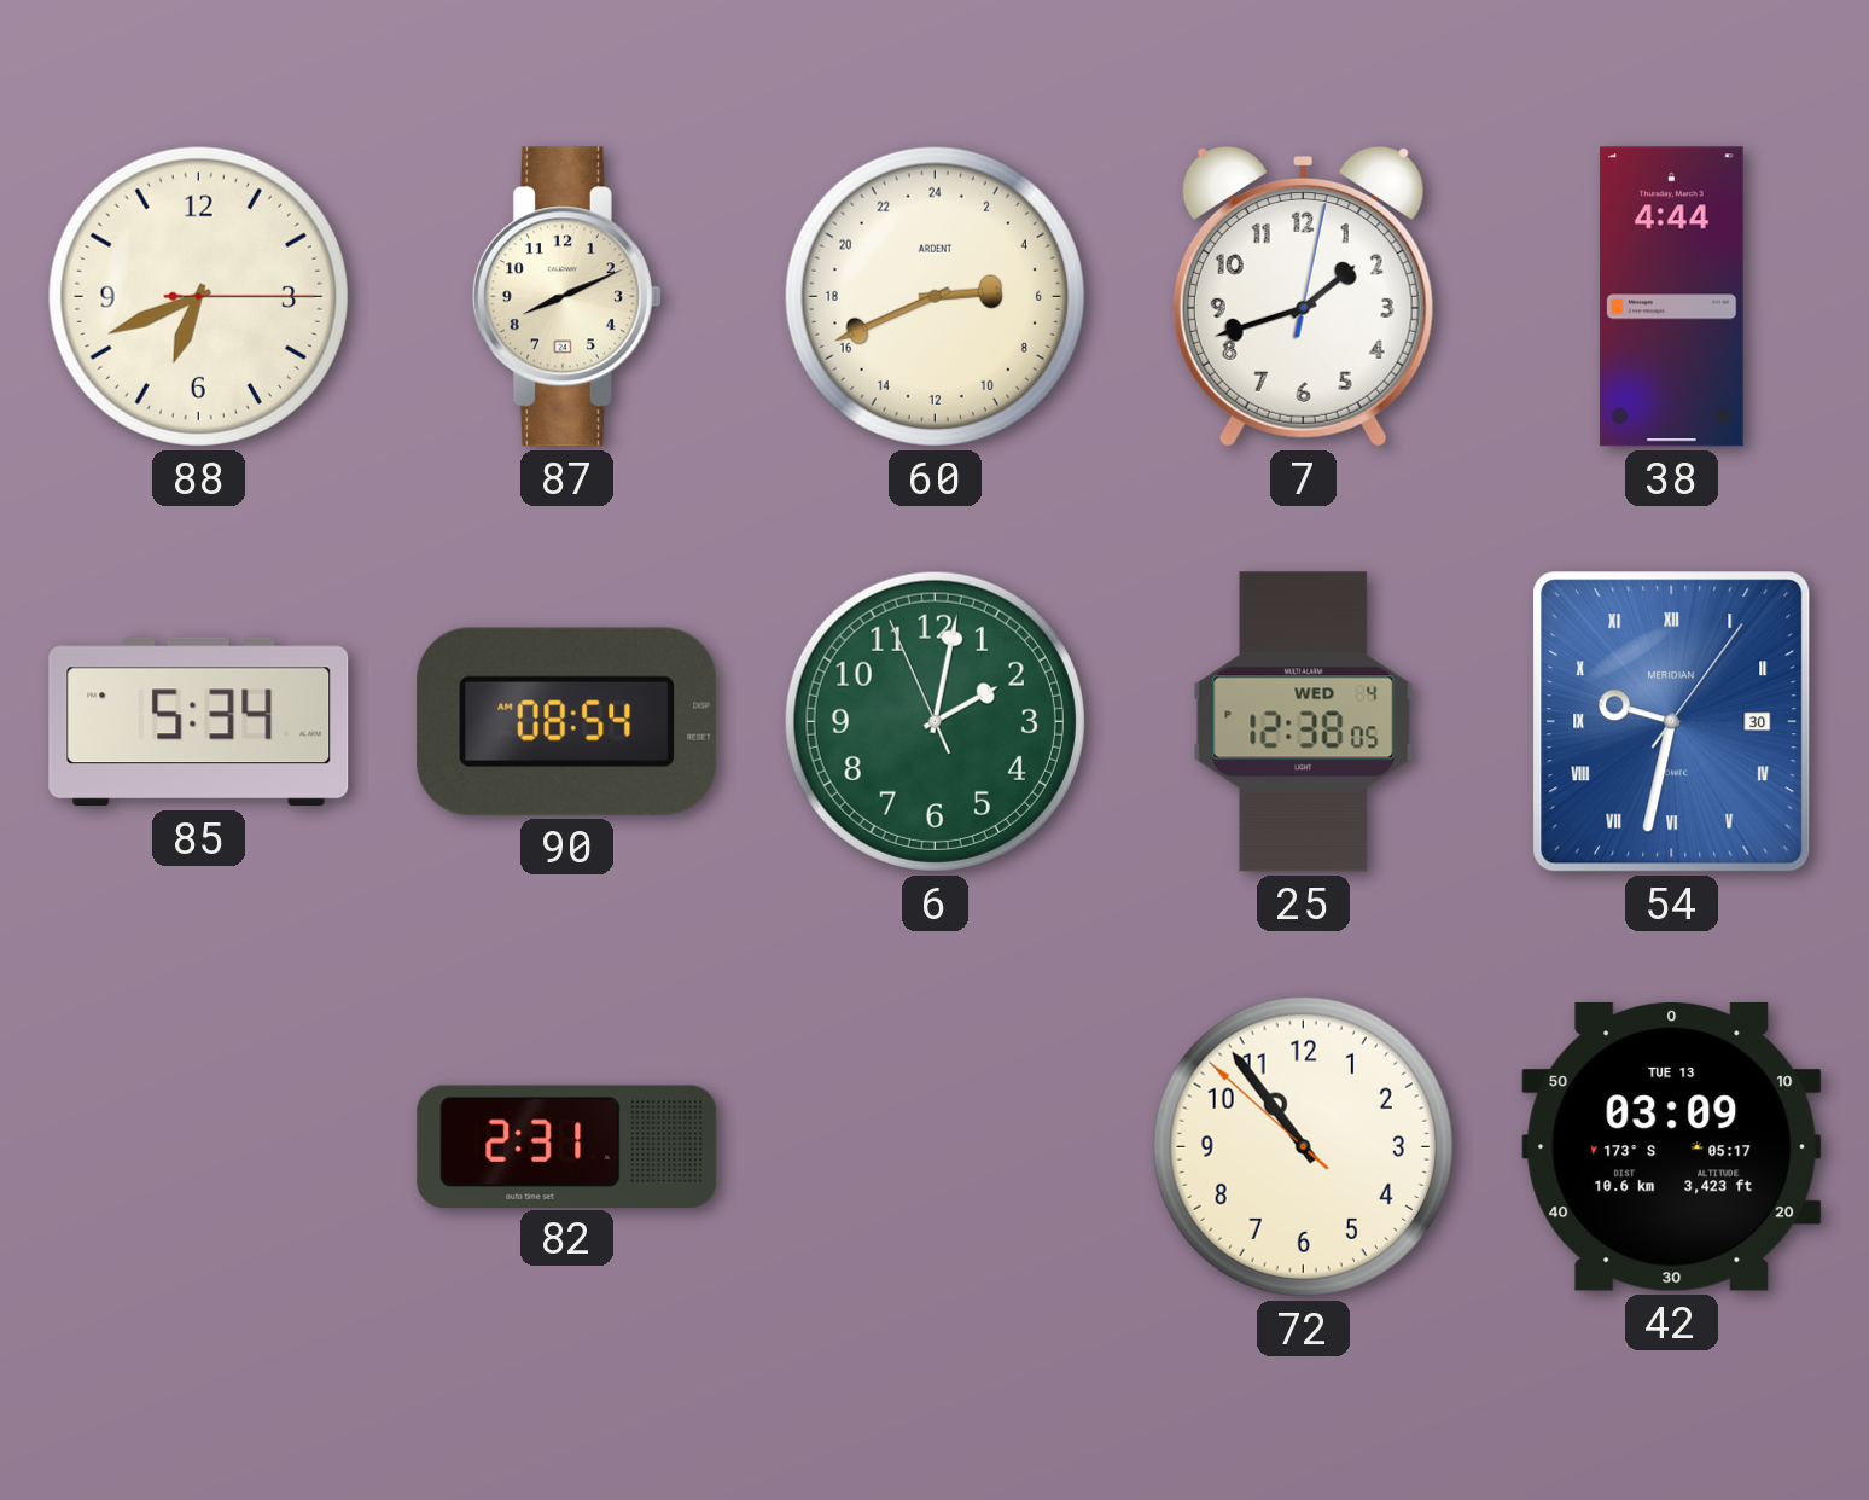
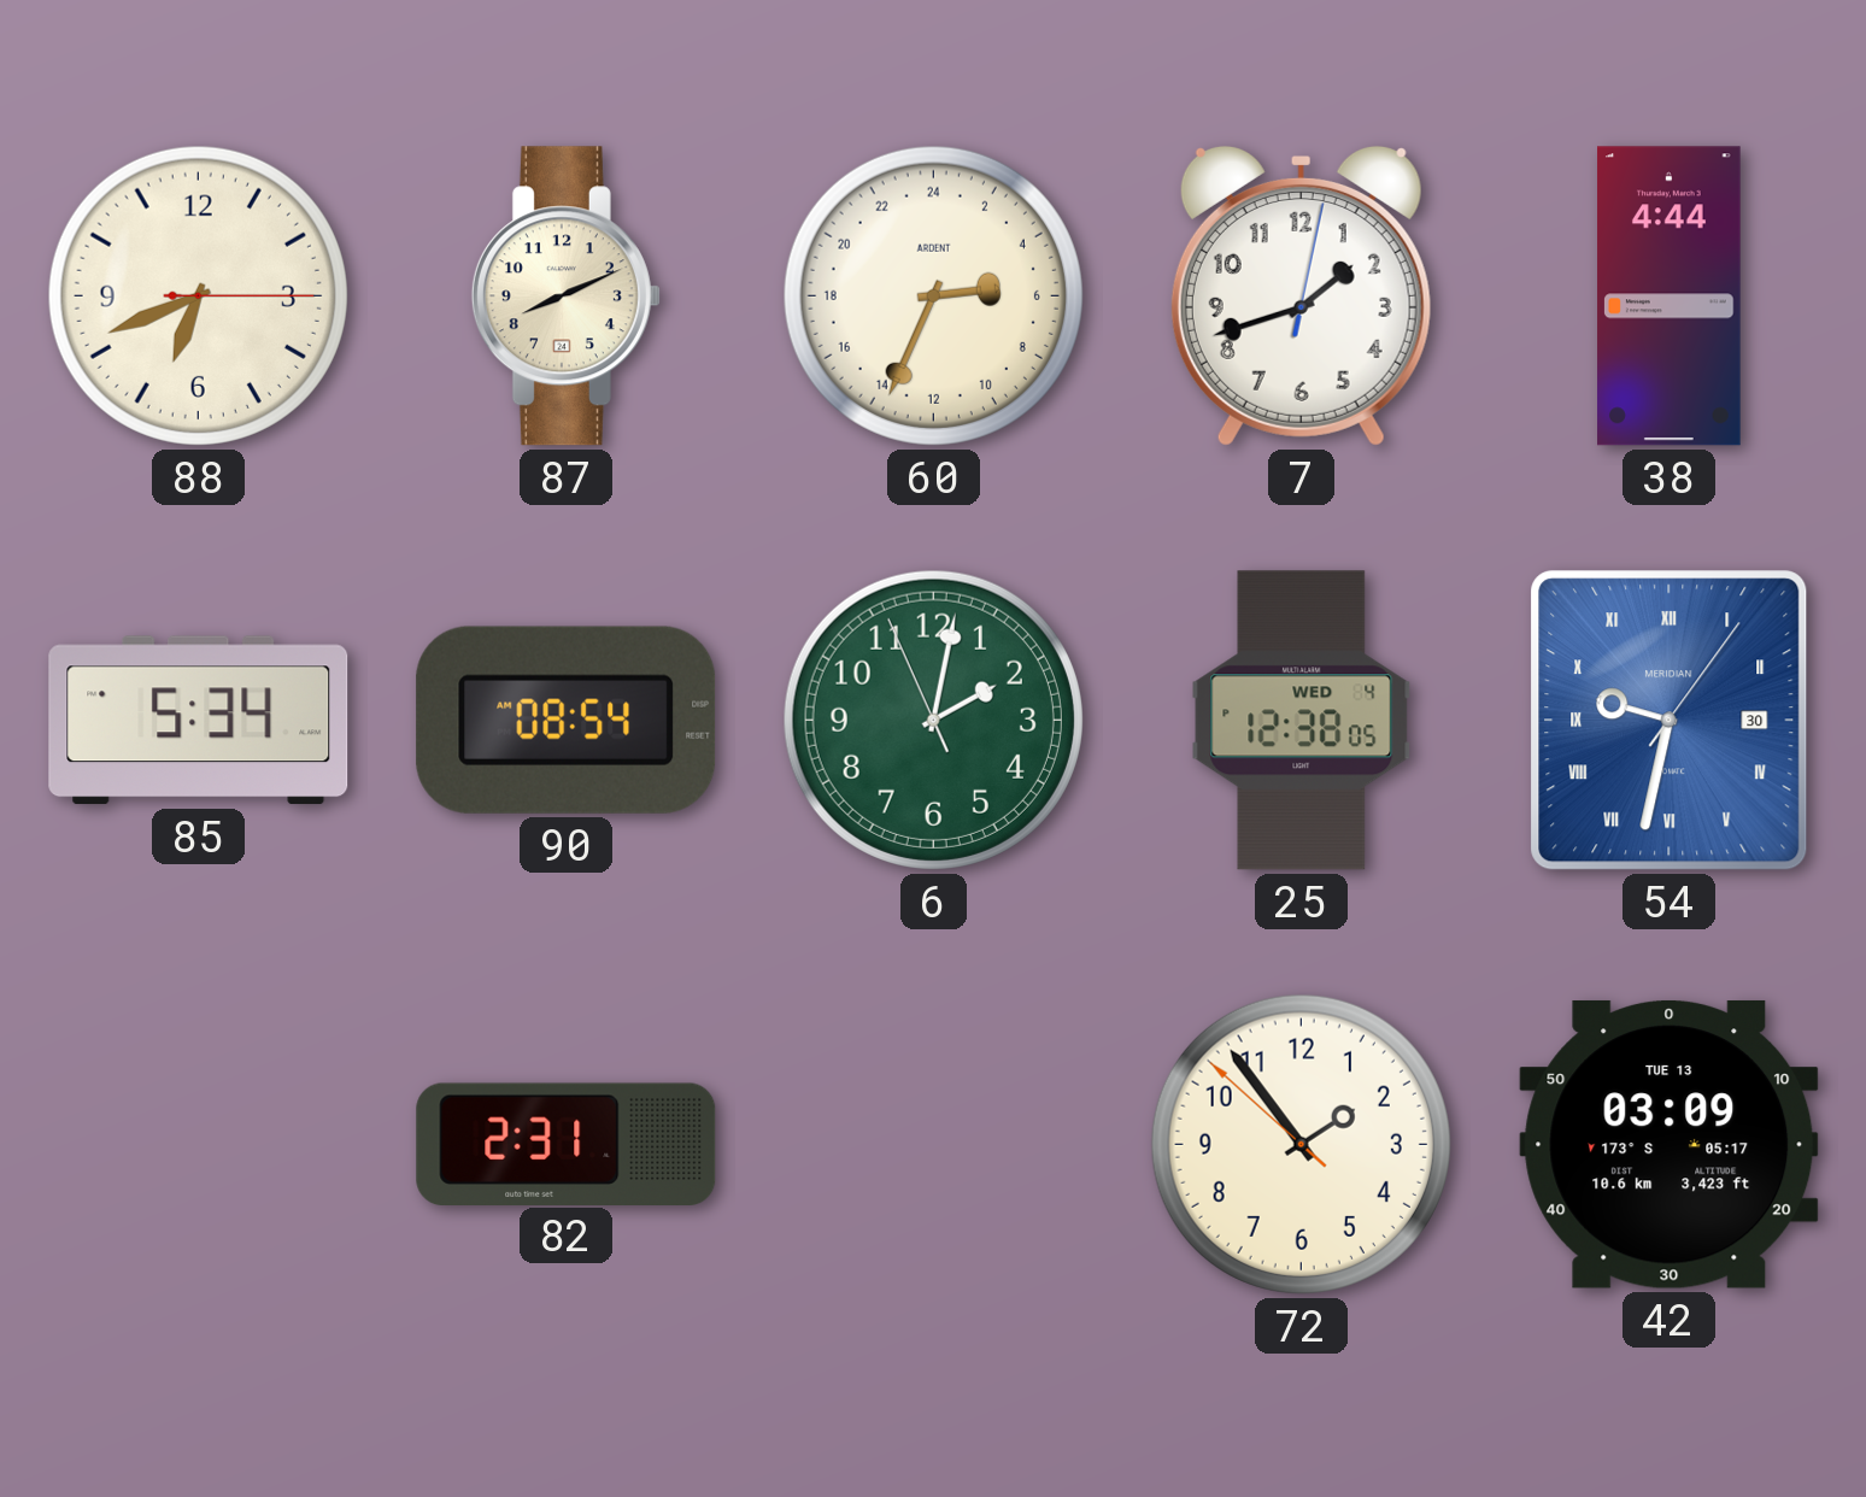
60: 5:41 -> 5:34 (933, 295)
72: 10:53 -> 1:53 (1301, 1144)
